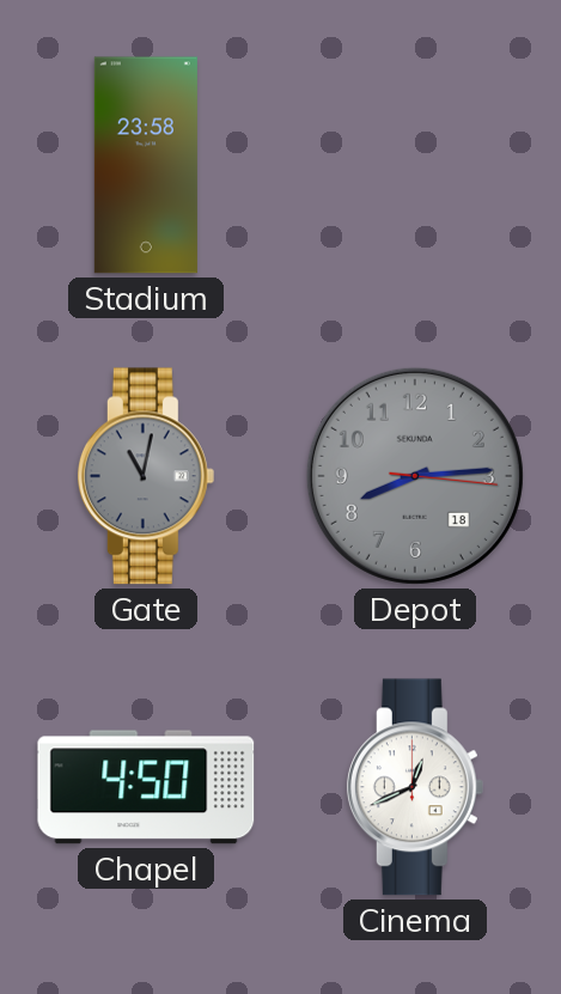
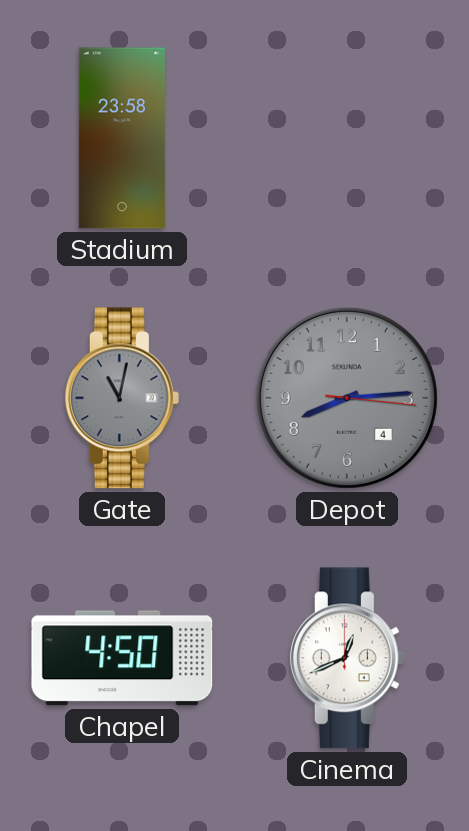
Depot date: 18 -> 4 (347, 398)
